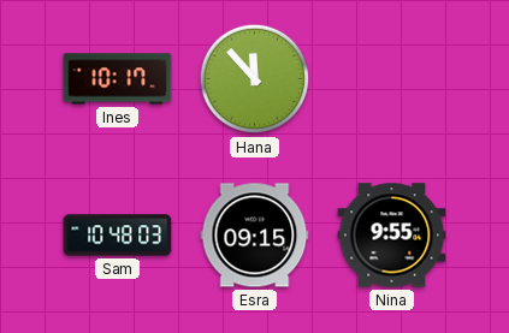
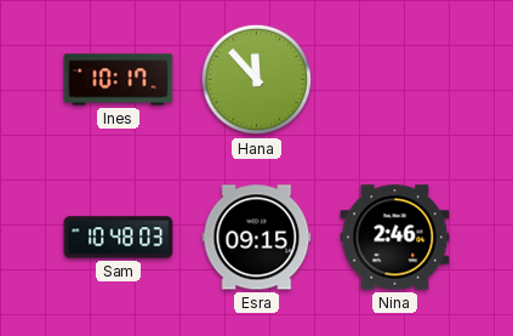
Nina: 9:55 -> 2:46 (395, 238)
